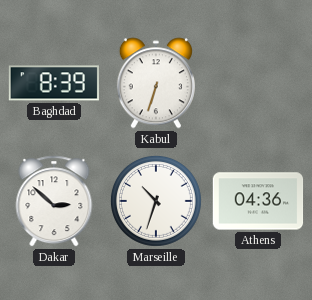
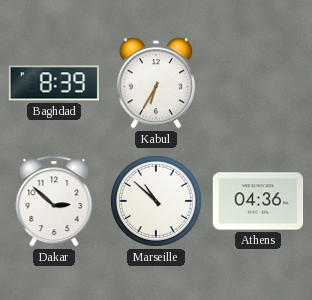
Kabul: 6:33 -> 6:35 (156, 83)
Marseille: 10:33 -> 10:52 (156, 201)
